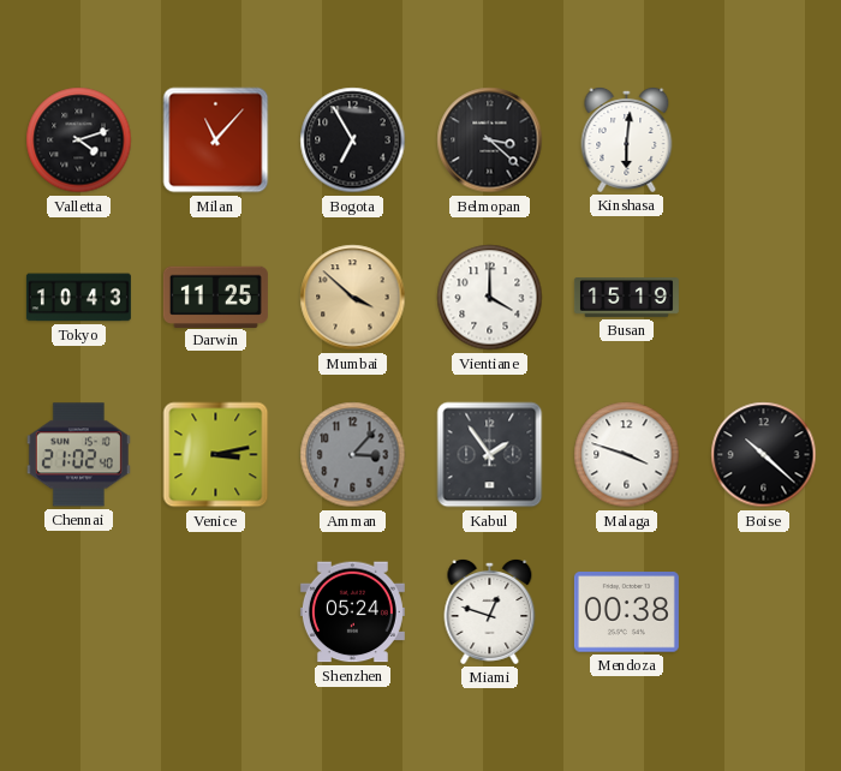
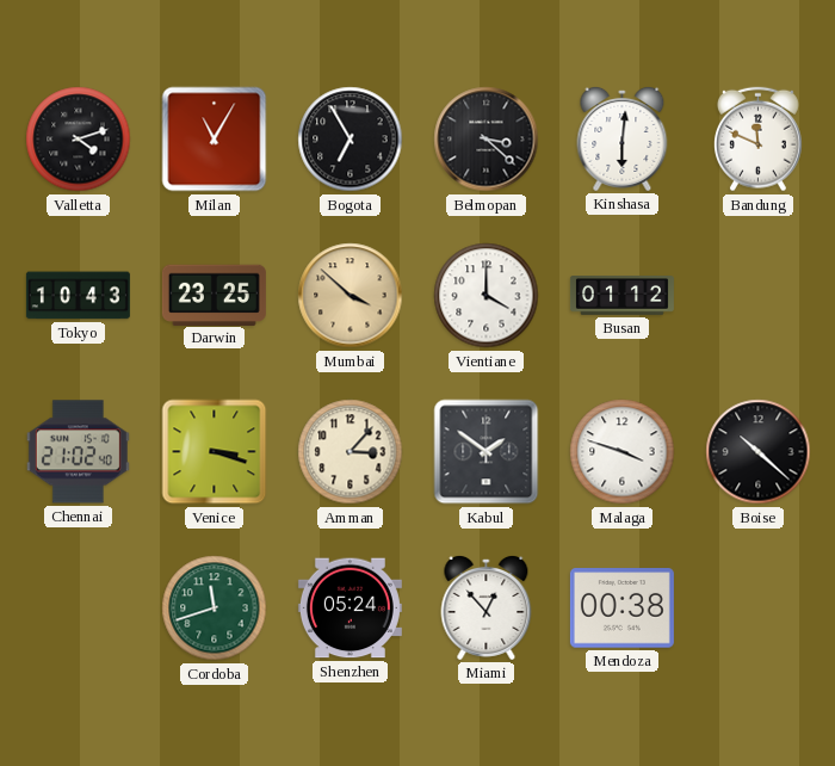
Milan: 11:07 -> 11:05 (215, 140)
Bandung: none -> 11:49 (757, 140)
Darwin: 11:25 -> 23:25 (214, 295)
Busan: 15:19 -> 01:12 (621, 296)
Venice: 3:13 -> 3:18 (215, 452)
Amman dial: grey -> cream (351, 452)
Kabul: 1:54 -> 1:51 (487, 452)
Cordoba: none -> 11:42 (215, 609)
Miami: 12:48 -> 12:53 (487, 607)
